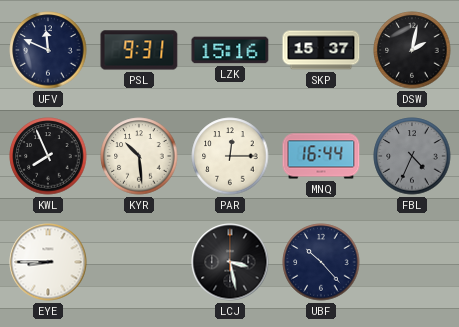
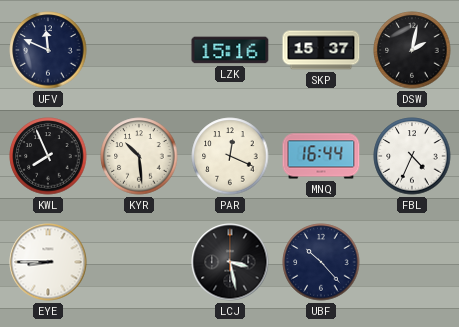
PSL: 9:31 -> none (139, 50)
PAR: 12:15 -> 12:19 (230, 156)
FBL dial: grey -> white (412, 156)
